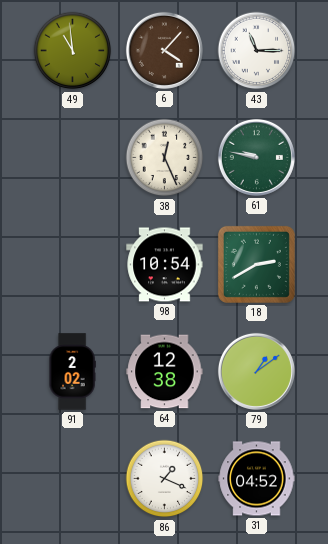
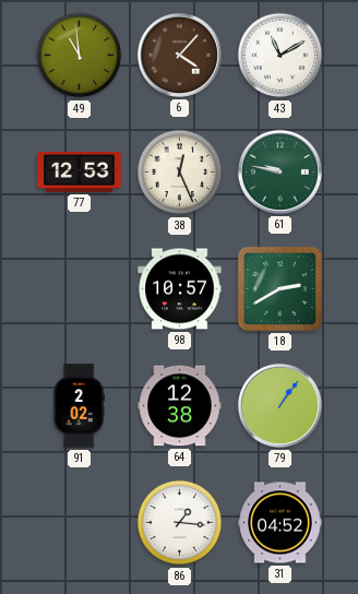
43: 11:15 -> 11:10 (281, 56)
77: none -> 12:53 (80, 173)
98: 10:54 -> 10:57 (180, 289)
79: 1:09 -> 1:06 (279, 405)
86: 1:19 -> 1:16 (180, 523)
